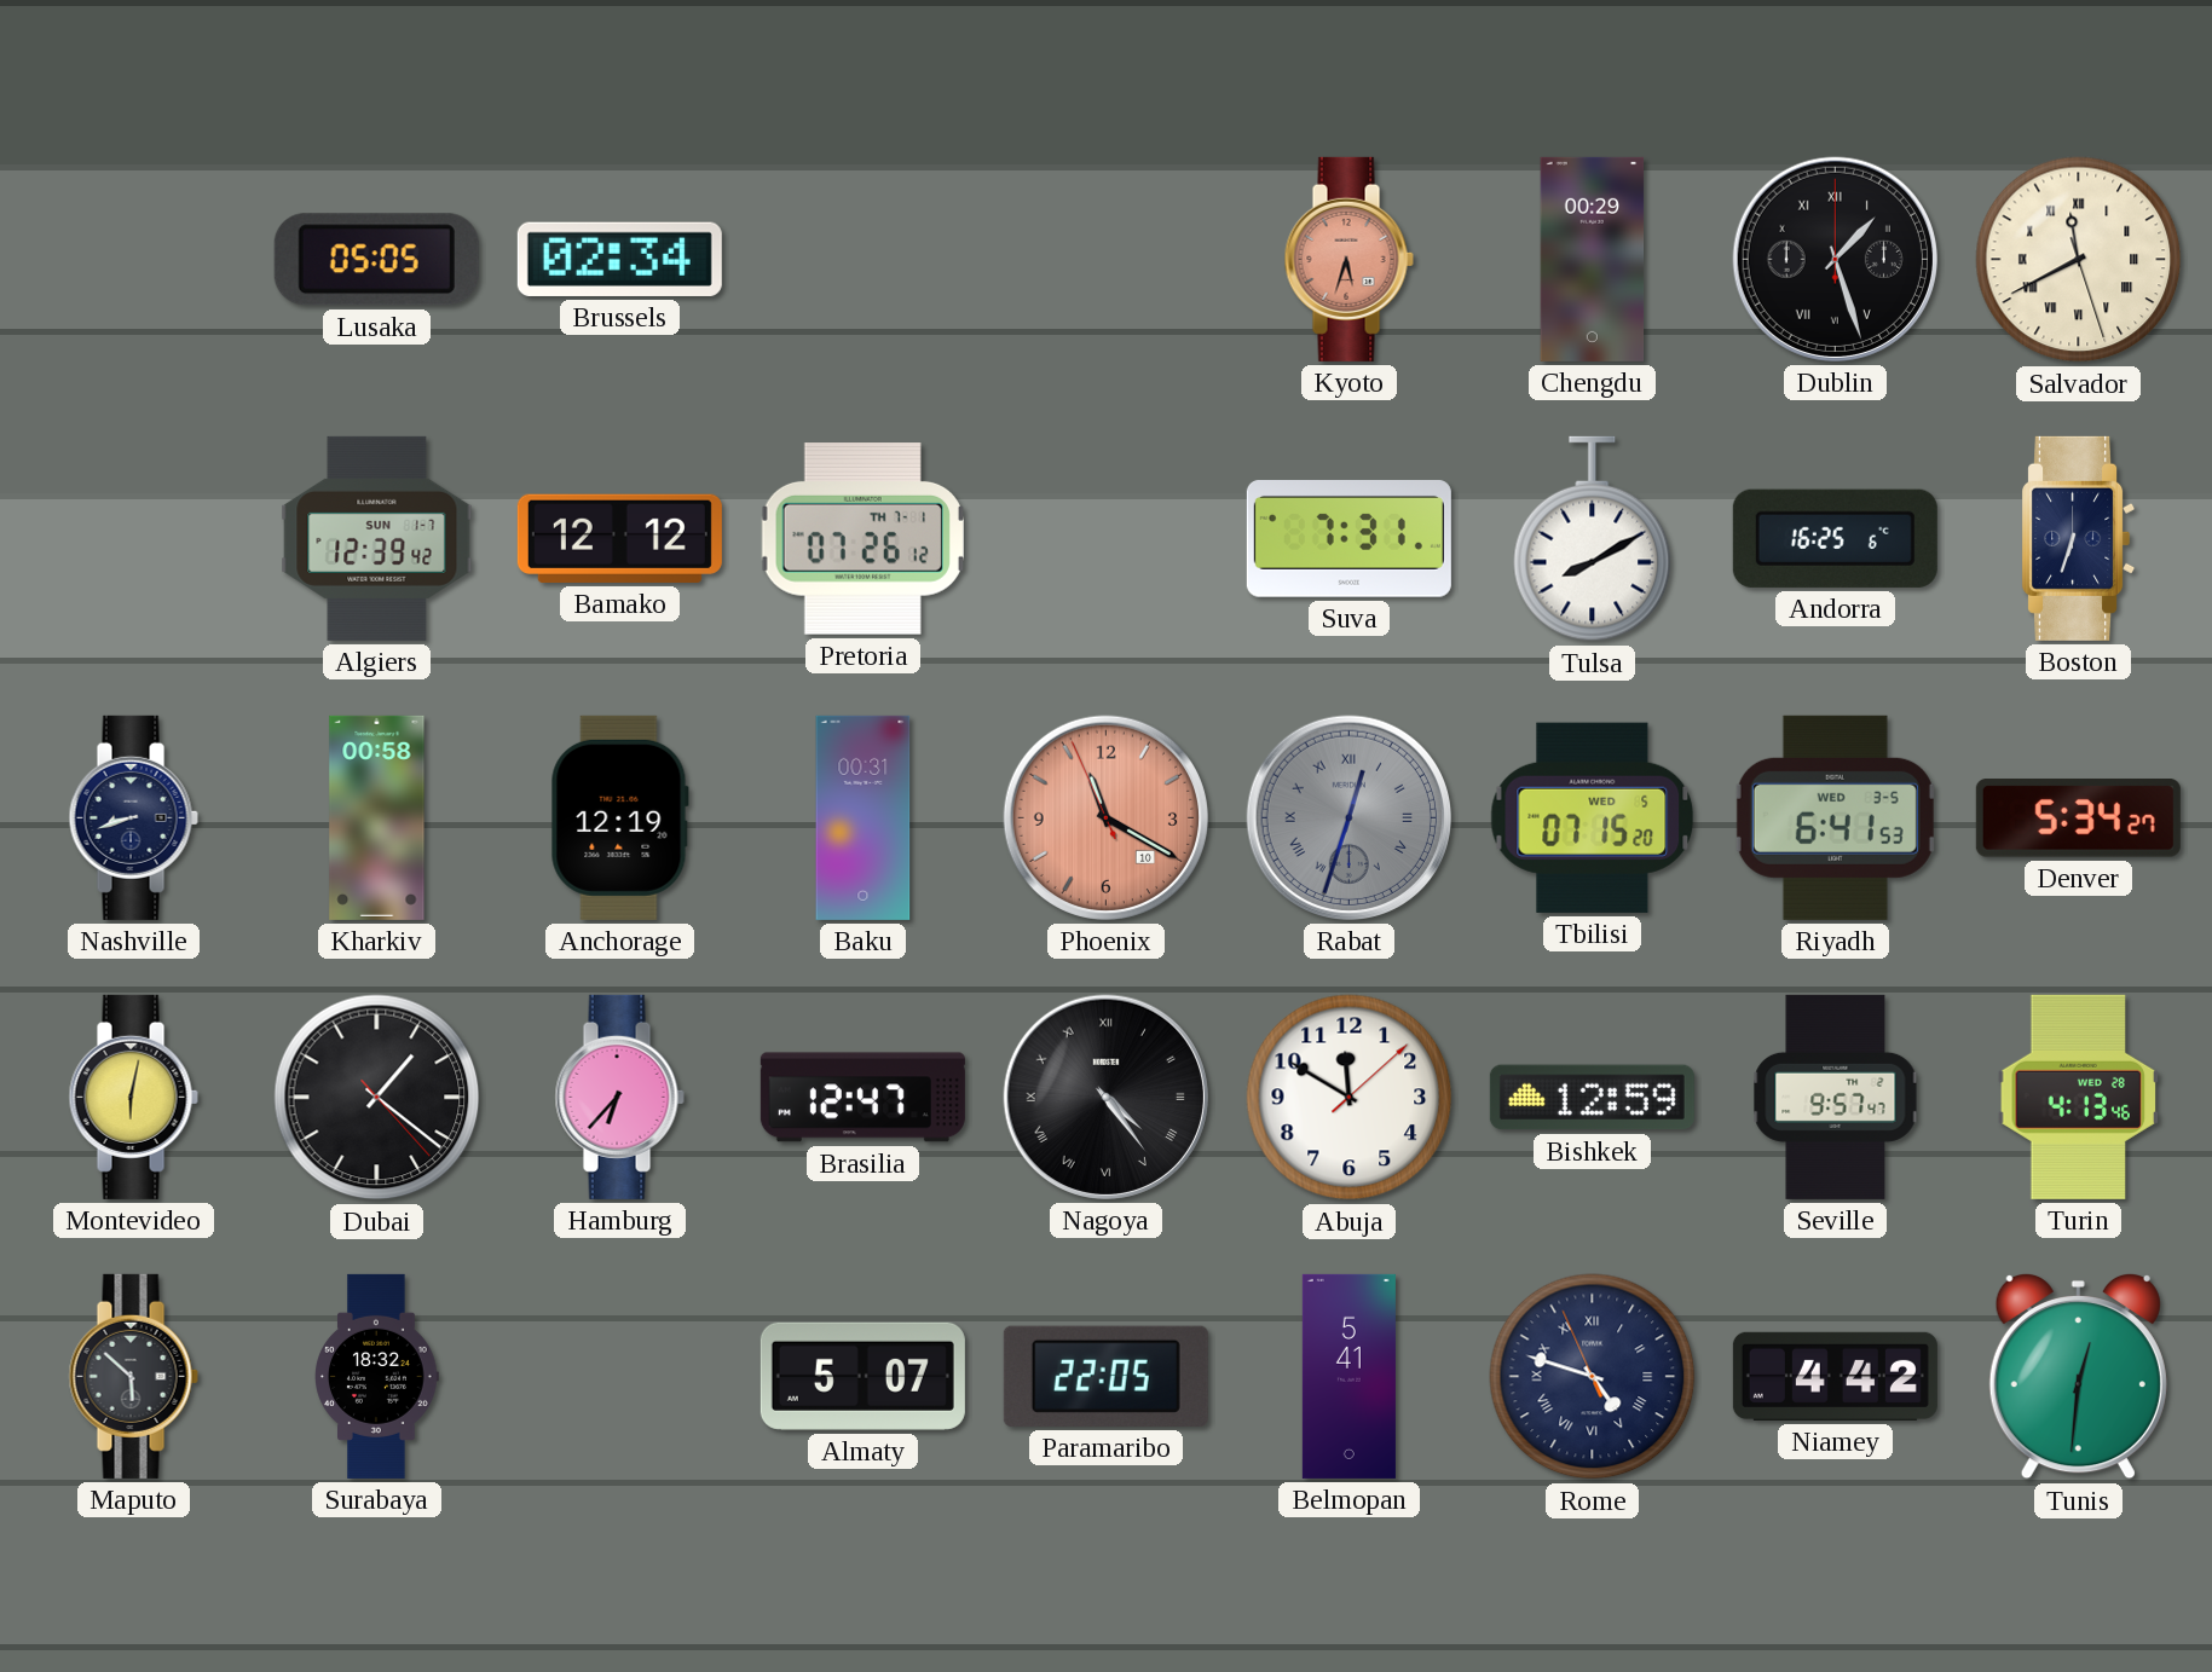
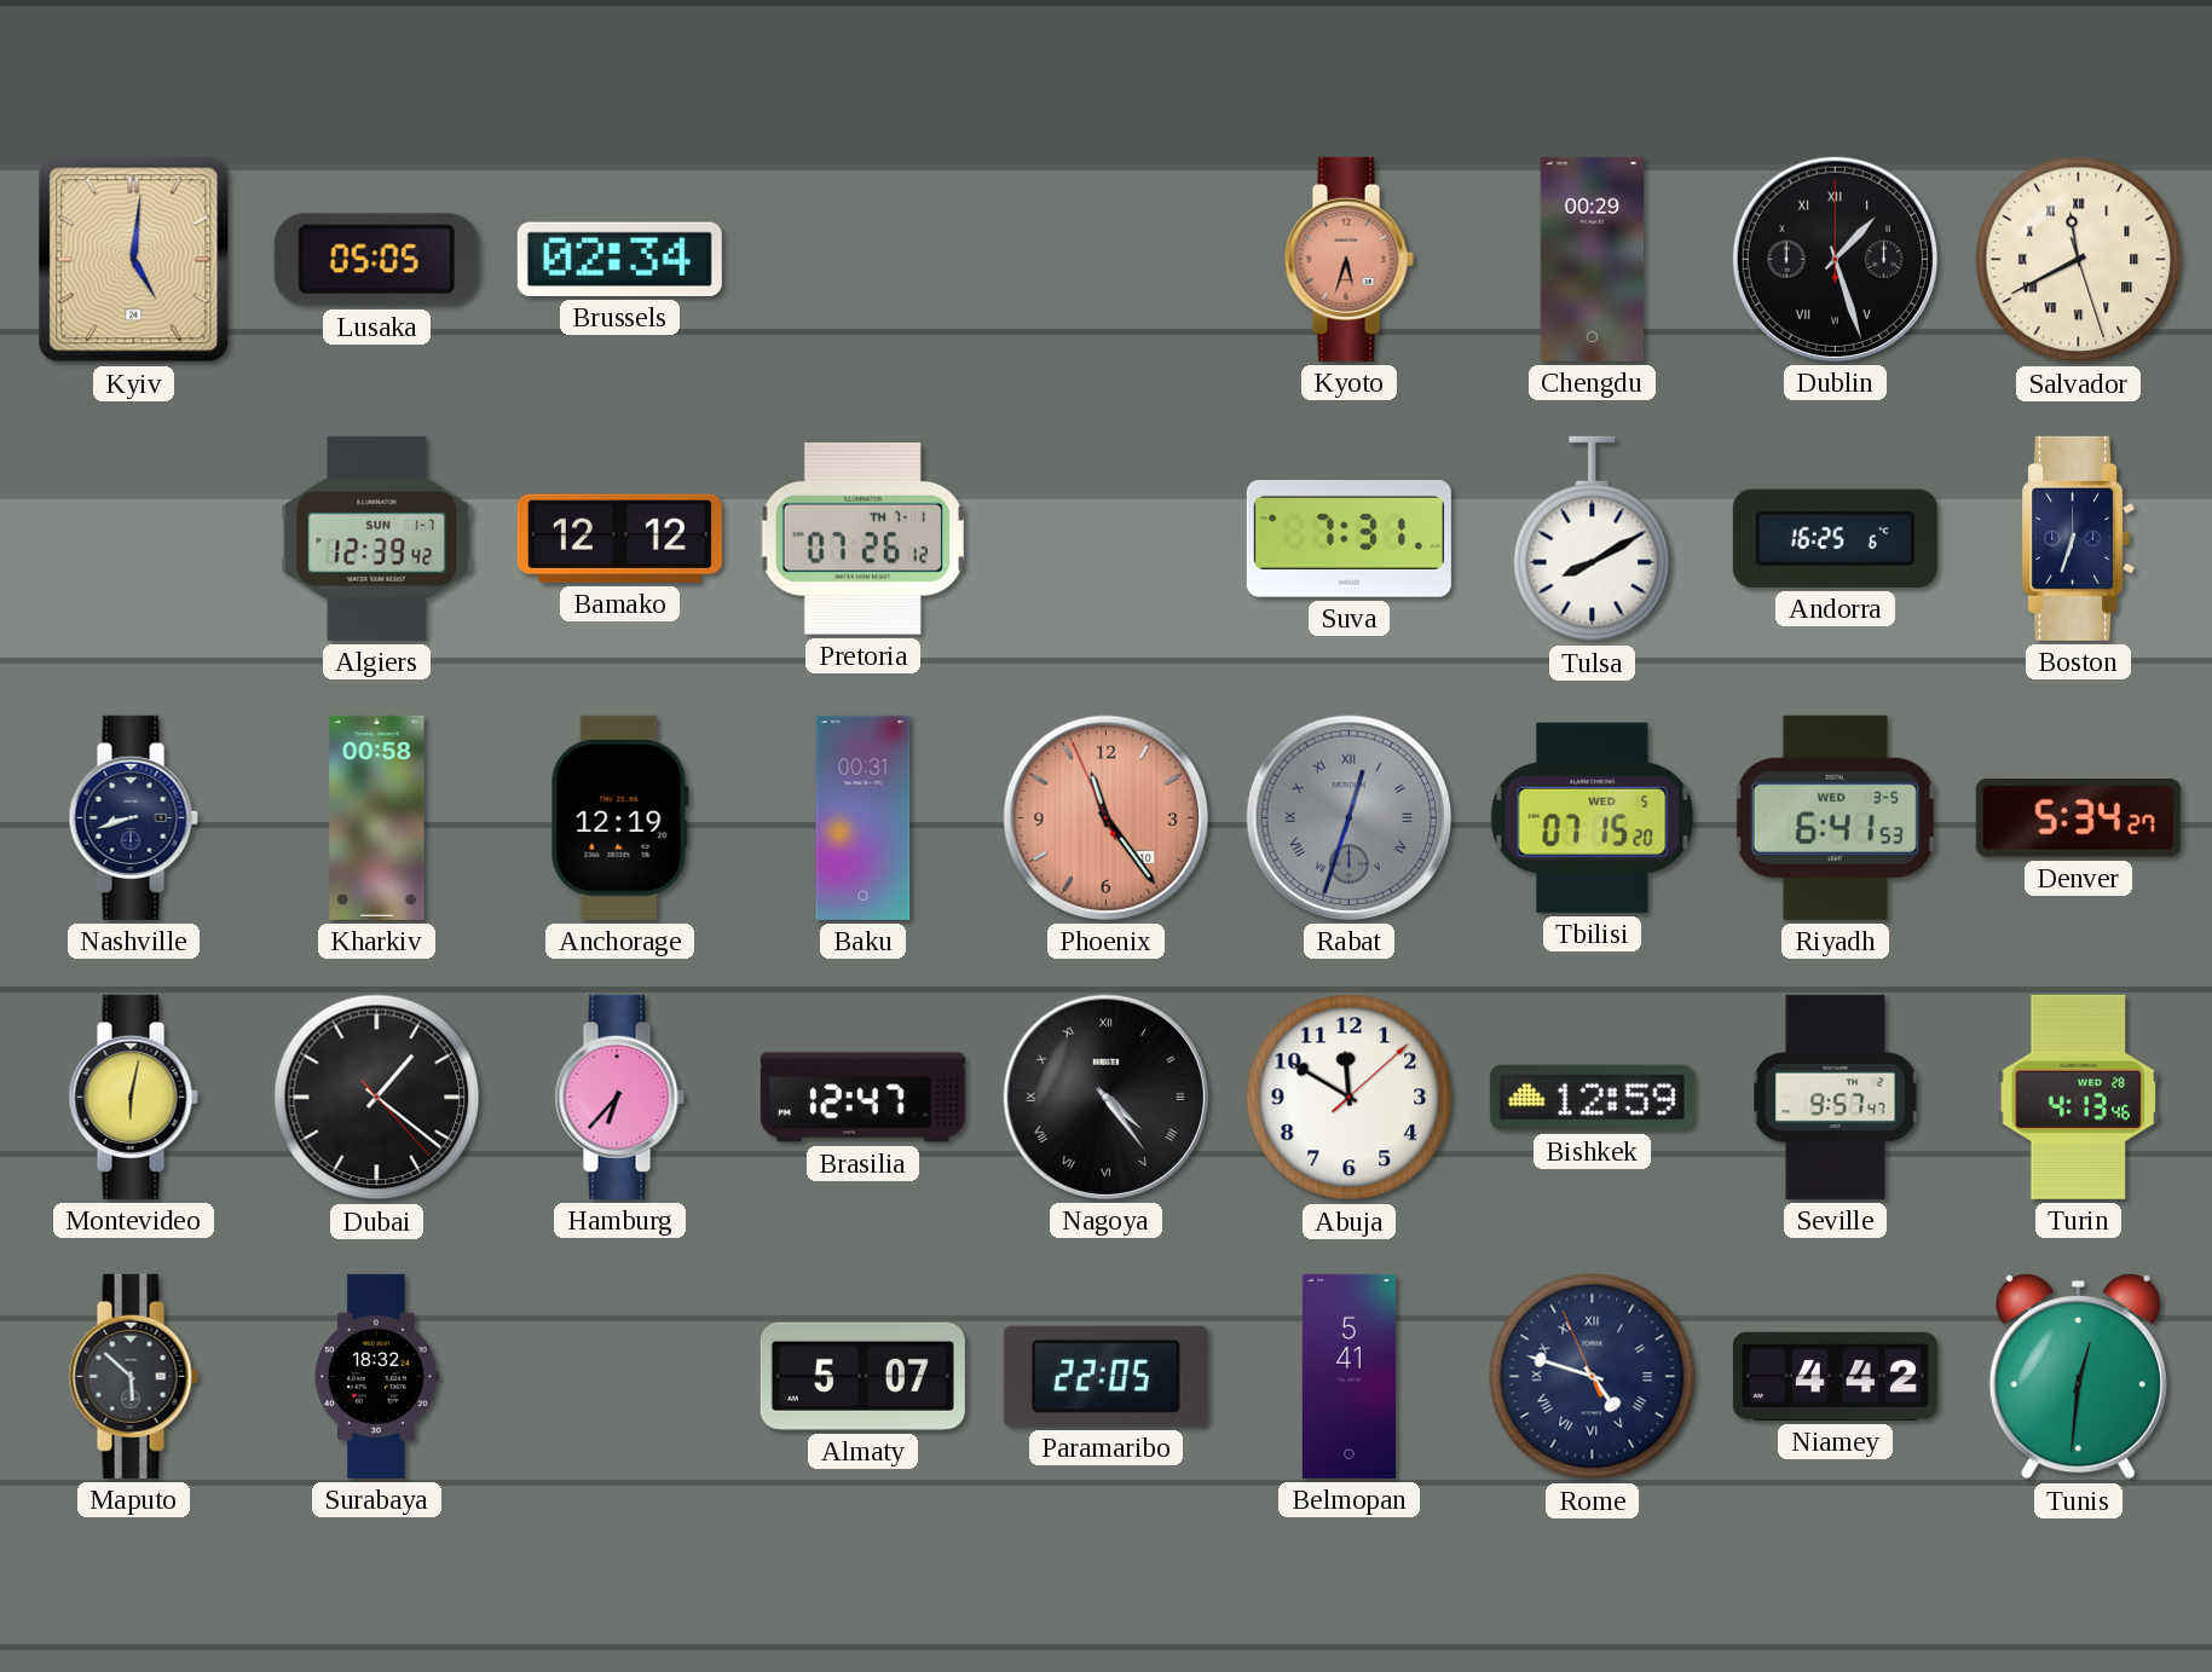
Kyiv: none -> 5:01 (134, 260)
Phoenix: 11:19 -> 11:23 (1105, 817)
